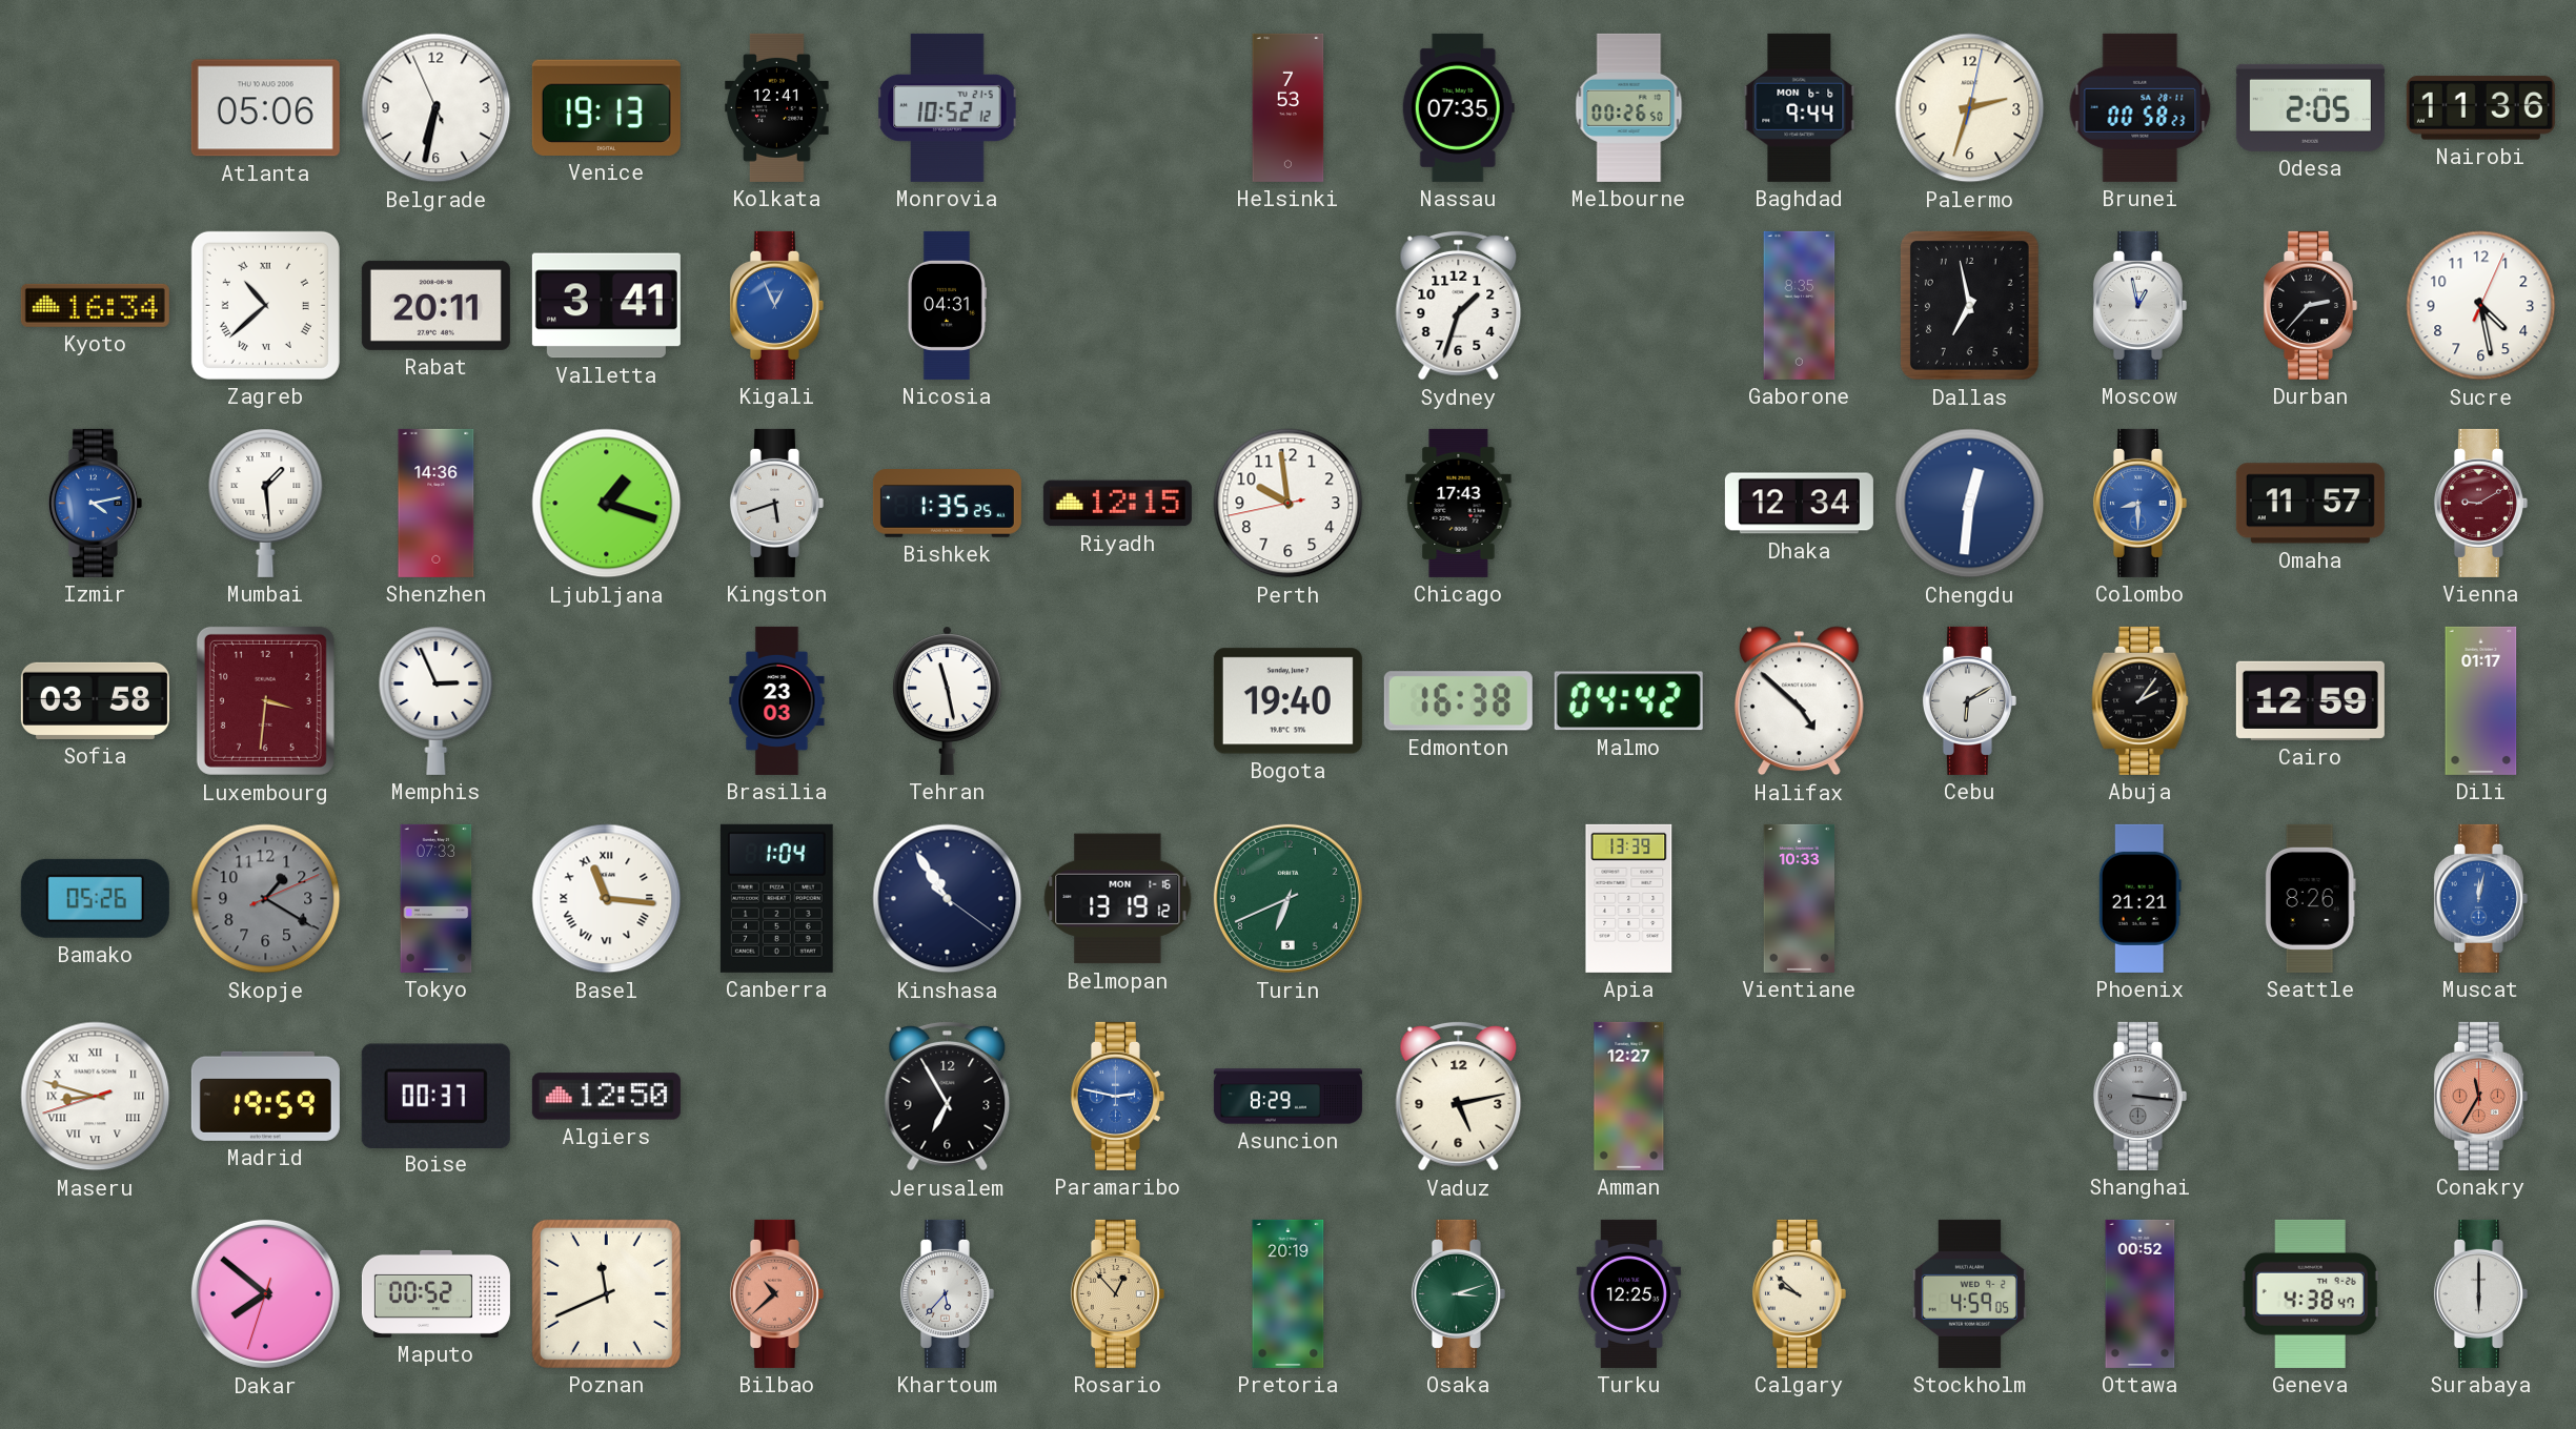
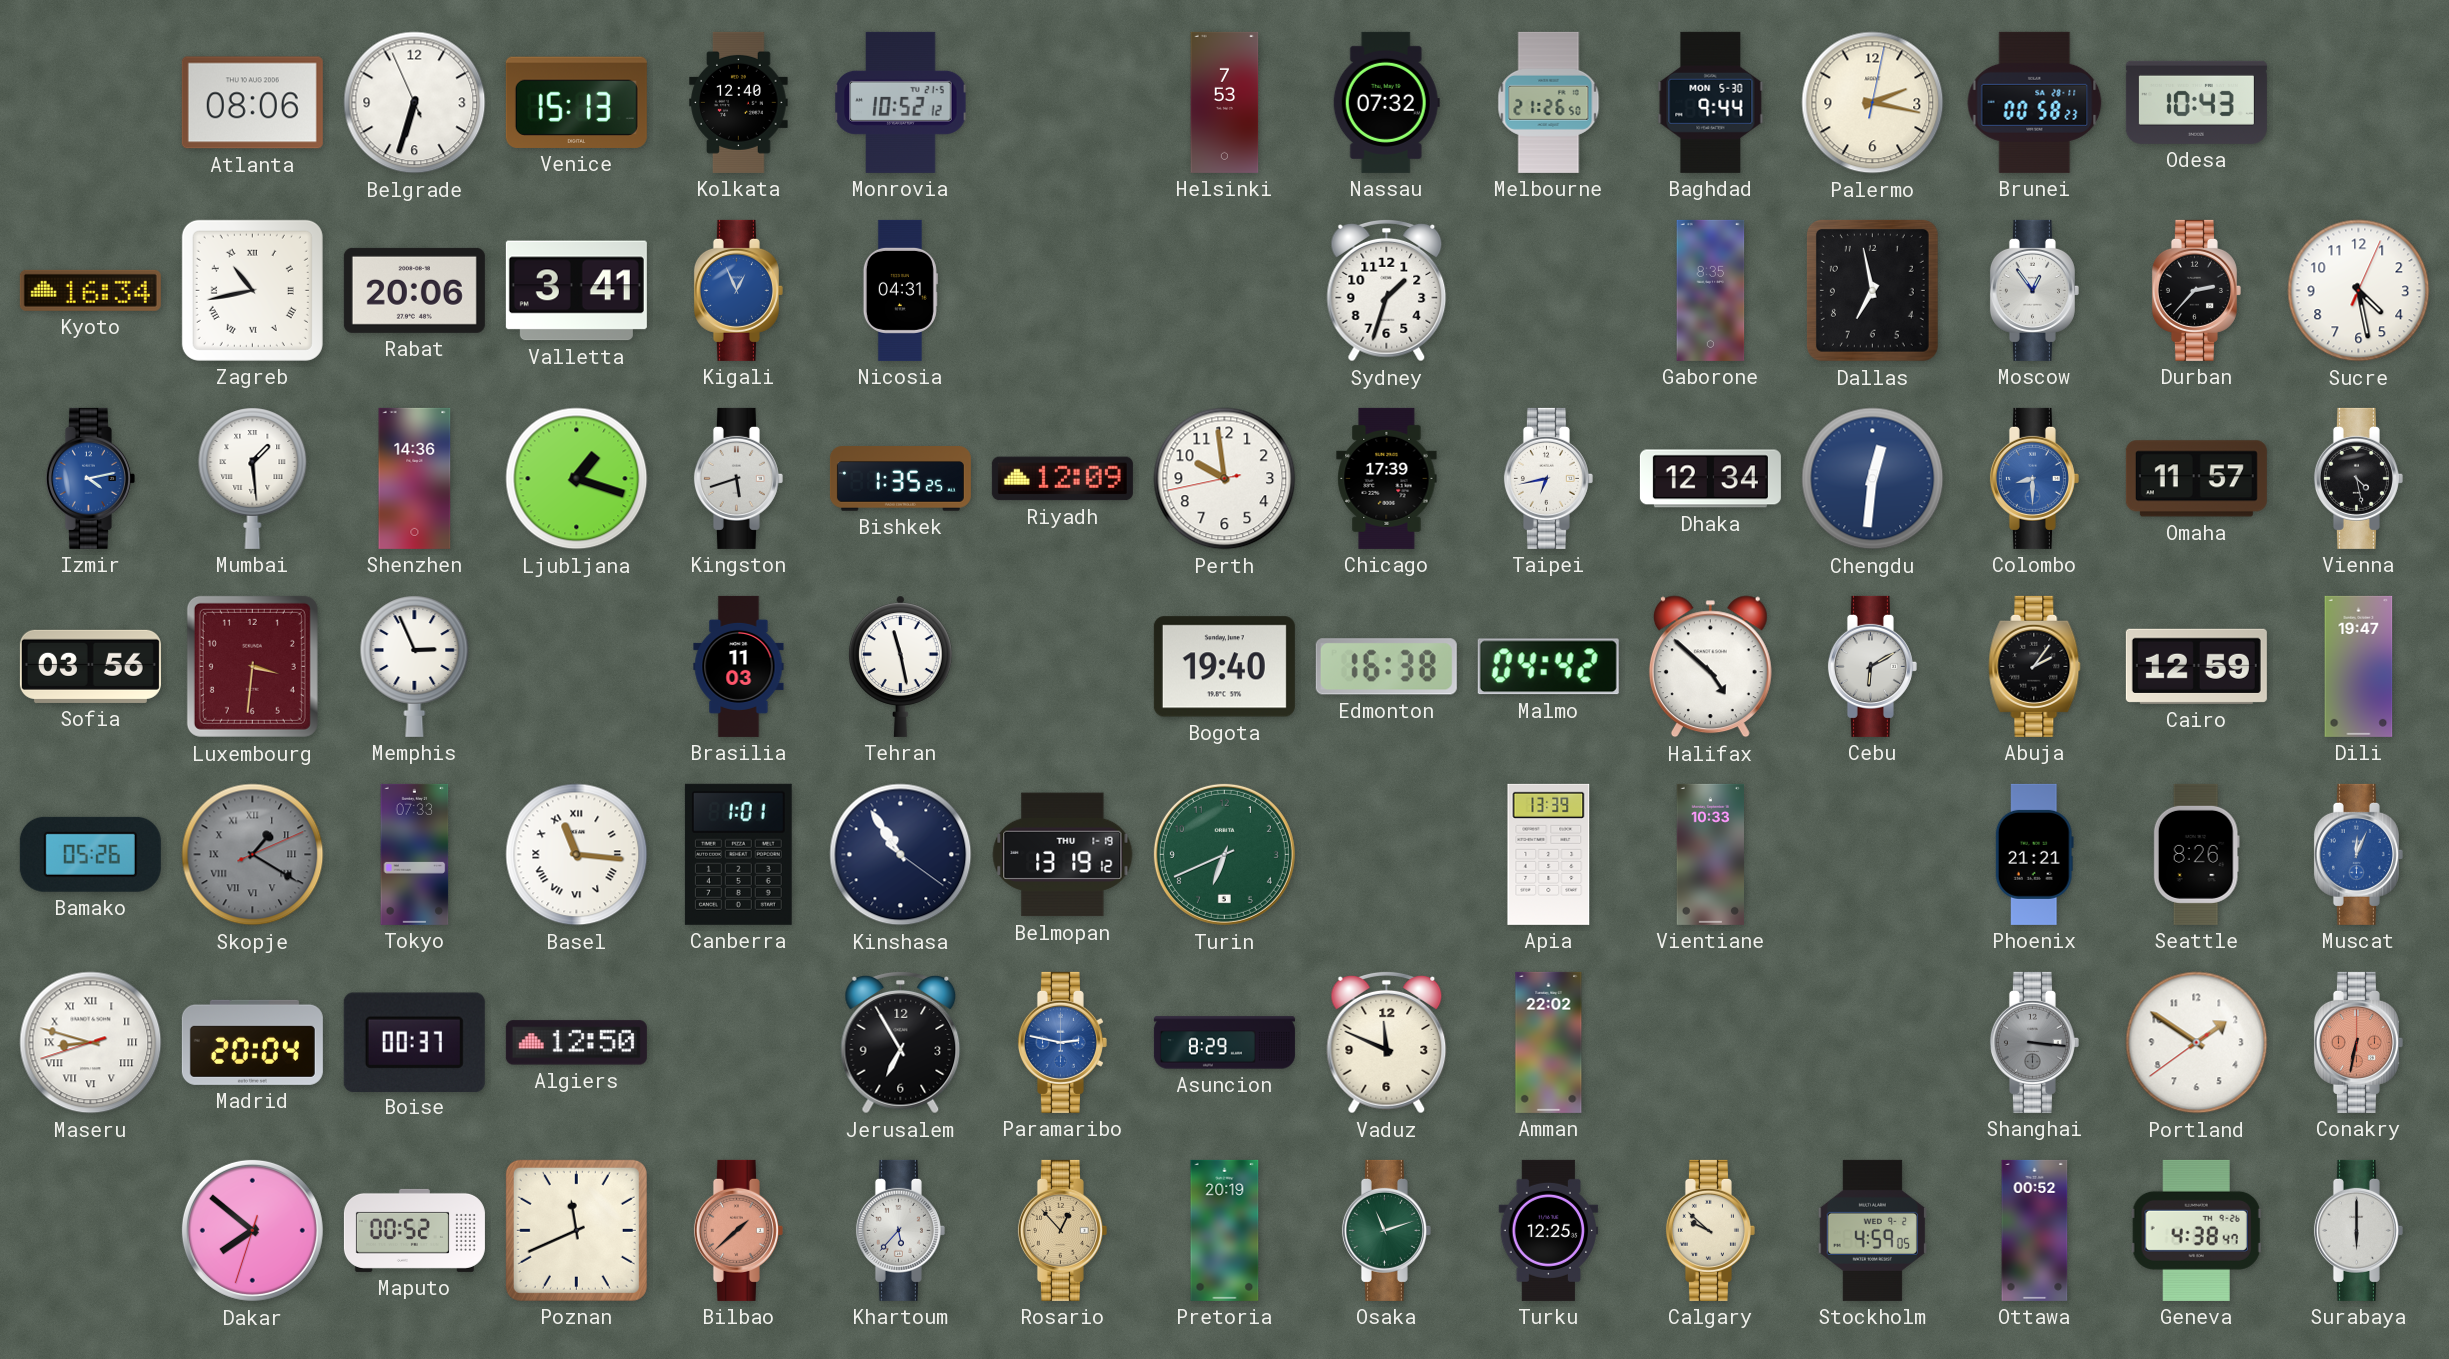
Atlanta: 05:06 -> 08:06 (252, 103)
Belgrade: 6:31 -> 6:32 (415, 103)
Venice: 19:13 -> 15:13 (576, 102)
Kolkata: 12:41 -> 12:40 (739, 102)
Nassau: 07:35 -> 07:32 (1386, 102)
Melbourne: 00:26 -> 21:26 (1549, 102)
Baghdad date: MON 6-6 -> MON 5-30 (1711, 102)
Palermo: 2:33 -> 2:17 (1873, 103)
Odesa: 2:05 -> 10:43 (2196, 102)
Nairobi: 11:36 -> none (2480, 108)
Zagreb: 10:38 -> 10:43 (252, 290)
Rabat: 20:11 -> 20:06 (414, 290)
Moscow: 12:58 -> 12:54 (2034, 290)
Riyadh: 12:15 -> 12:09 (1062, 479)
Chicago: 17:43 -> 17:39 (1387, 478)
Taipei: none -> 6:43 (1548, 478)
Vienna: 9:10 -> 4:28 (2358, 478)
Vienna dial: burgundy -> black (2358, 478)
Sofia: 03:58 -> 03:56 (90, 666)
Brasilia: 23:03 -> 11:03 (739, 666)
Dili: 01:17 -> 19:47 (2359, 666)
Skopje numerals: Arabic -> Roman (253, 855)
Canberra: 1:04 -> 1:01 (738, 854)
Belmopan date: MON 1-16 -> THU 1-19 (1063, 855)
Muscat: 12:02 -> 12:04 (2358, 854)
Madrid: 19:59 -> 20:04 (252, 1042)
Vaduz: 5:13 -> 11:49 (1387, 1042)
Amman: 12:27 -> 22:02 (1549, 1042)
Portland: none -> 1:50 (2197, 1043)
Conakry: 11:35 -> 6:32 (2358, 1042)
Bilbao: 10:38 -> 1:38 (738, 1230)
Osaka: 3:12 -> 11:12 (1386, 1230)
